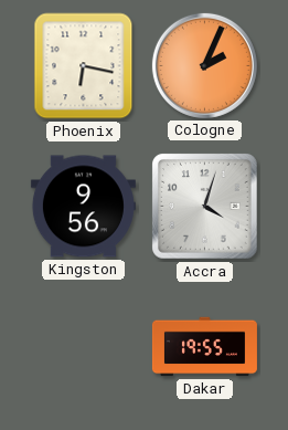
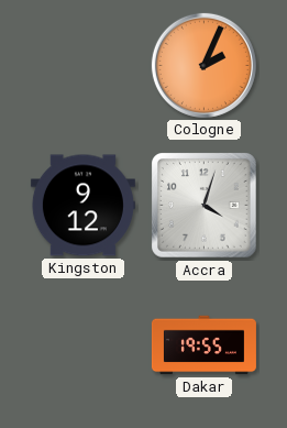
Phoenix: 6:17 -> none (84, 66)
Kingston: 9:56 -> 9:12 (82, 206)
